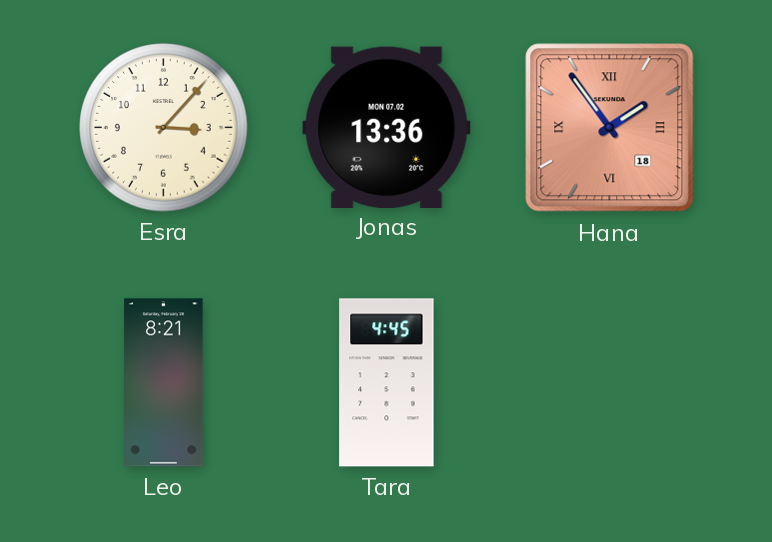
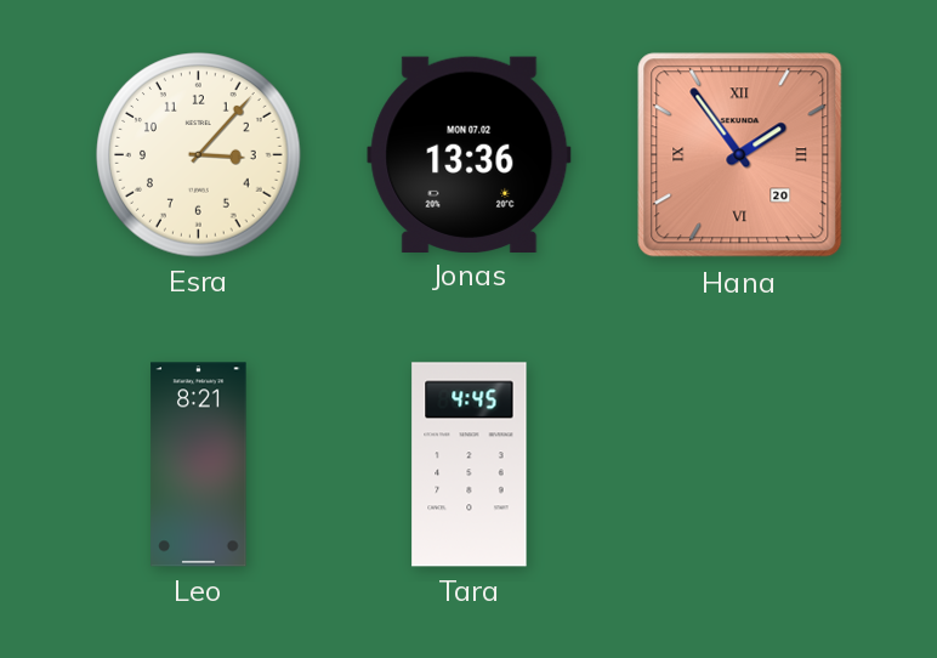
Hana date: 18 -> 20 (740, 155)
